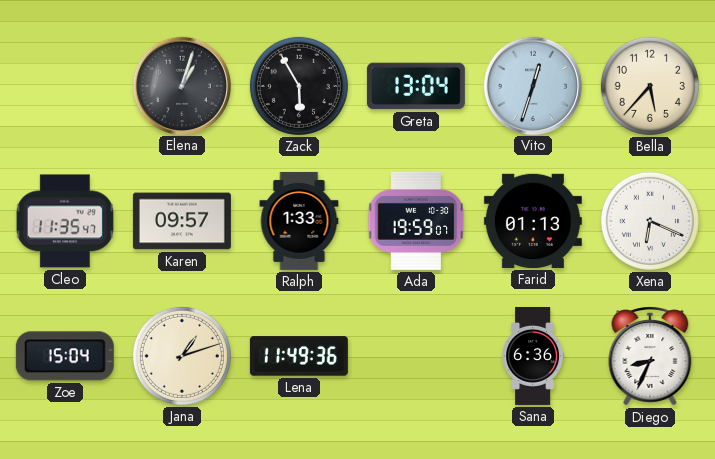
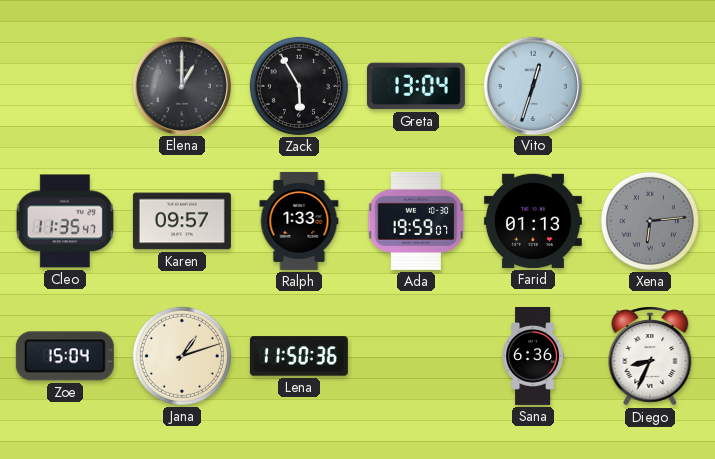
Elena: 1:03 -> 1:00 (181, 85)
Bella: 5:37 -> none (650, 86)
Xena: 6:19 -> 6:14 (650, 221)
Xena dial: white -> grey (650, 221)
Lena: 11:49 -> 11:50 (299, 356)
